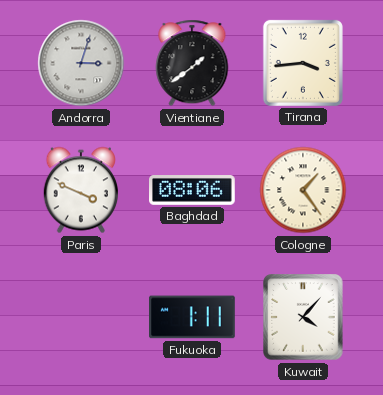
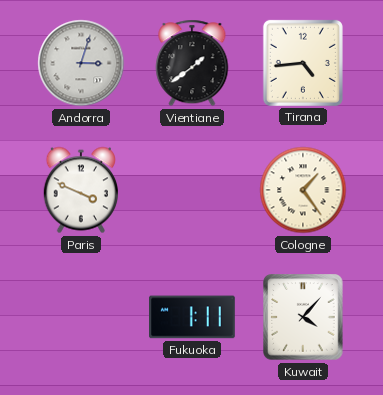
Tirana: 3:44 -> 4:44 (303, 63)
Baghdad: 08:06 -> none (192, 191)
